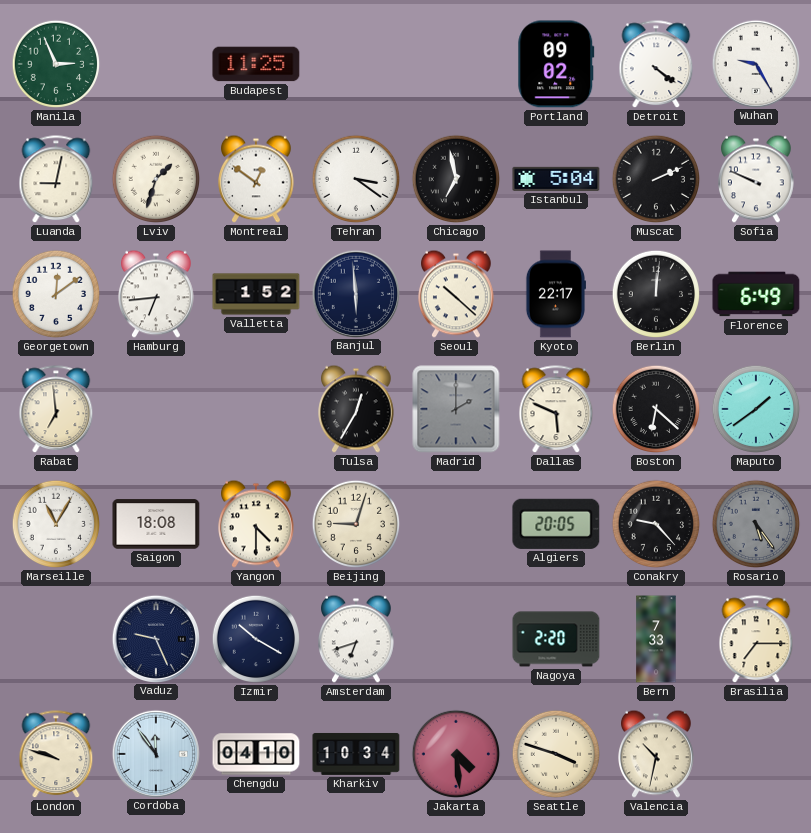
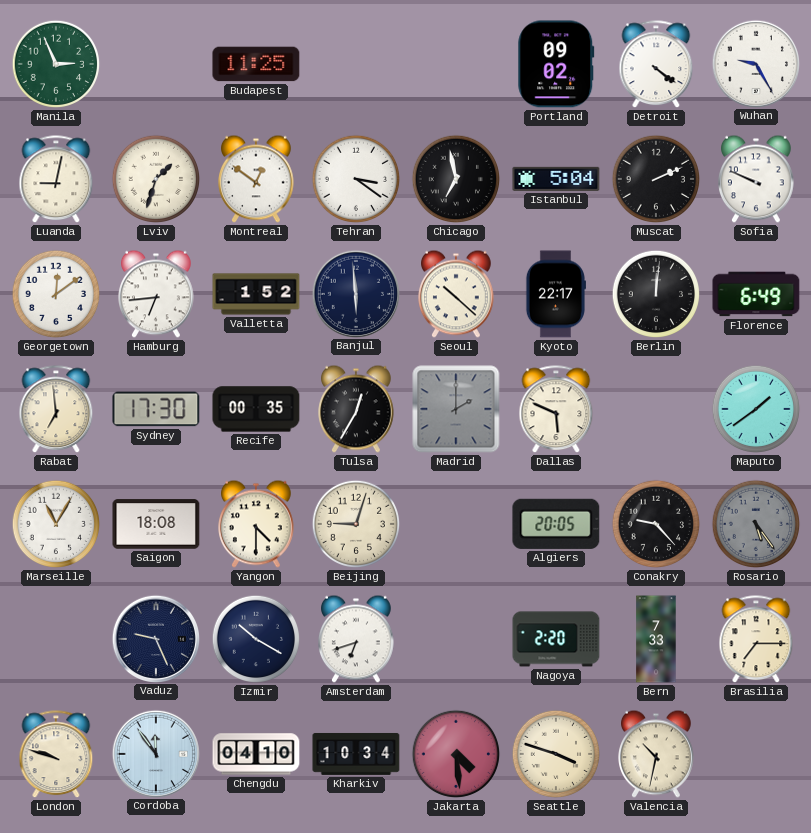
Sydney: none -> 17:30 (156, 409)
Recife: none -> 00:35 (256, 409)
Boston: 6:22 -> none (656, 409)
